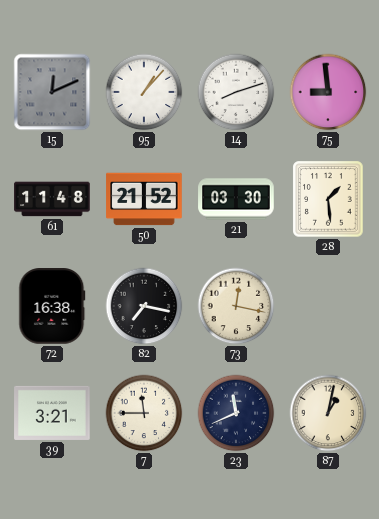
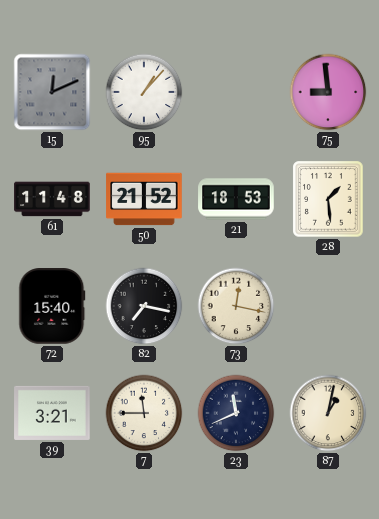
14: 8:12 -> none (236, 92)
21: 03:30 -> 18:53 (236, 199)
72: 16:38 -> 15:40 (52, 306)
